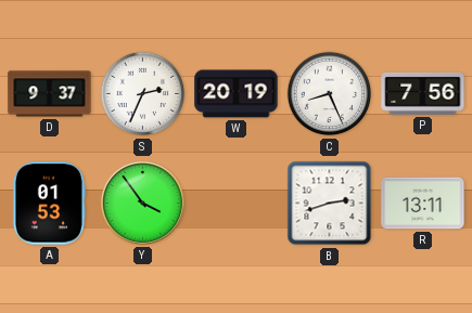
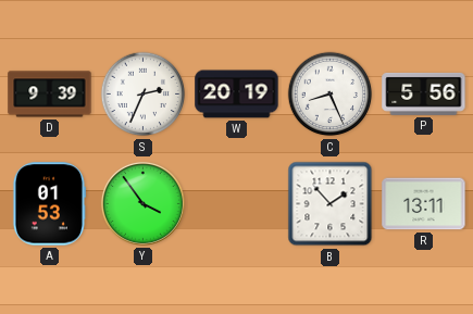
D: 9:37 -> 9:39 (50, 95)
P: 7:56 -> 5:56 (424, 93)
B: 2:42 -> 1:53 (331, 204)
